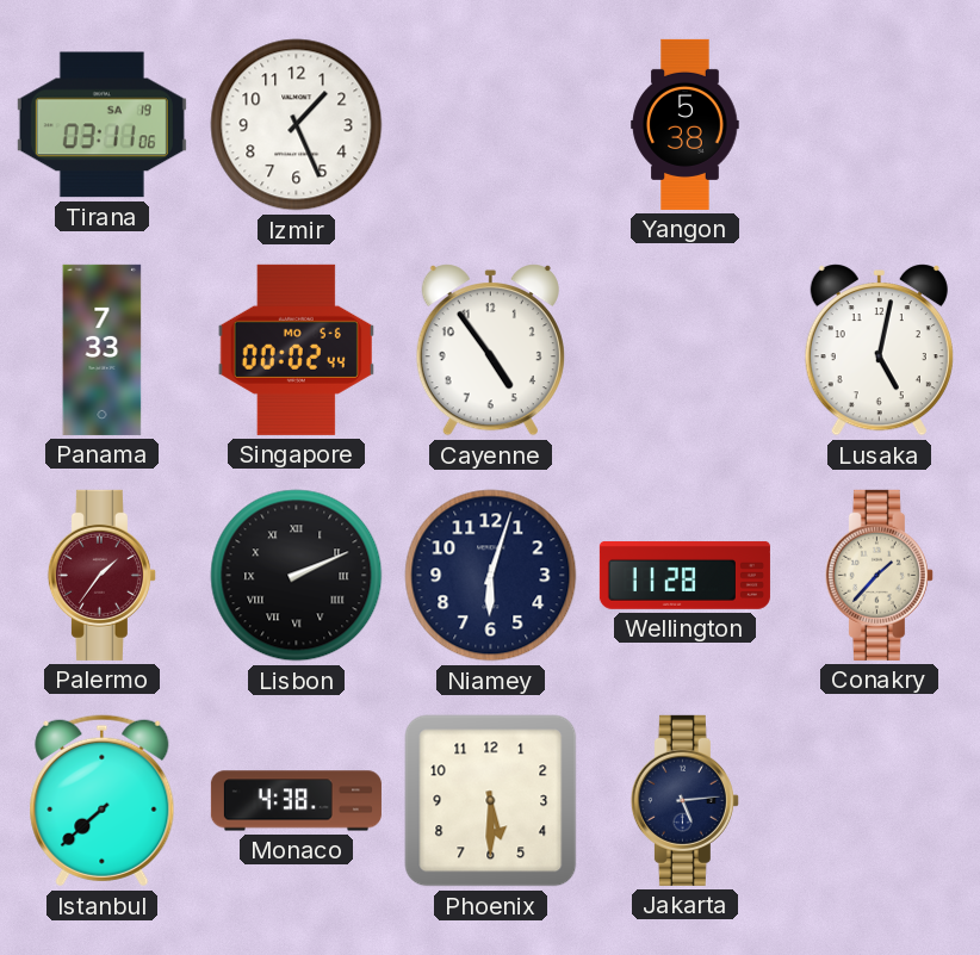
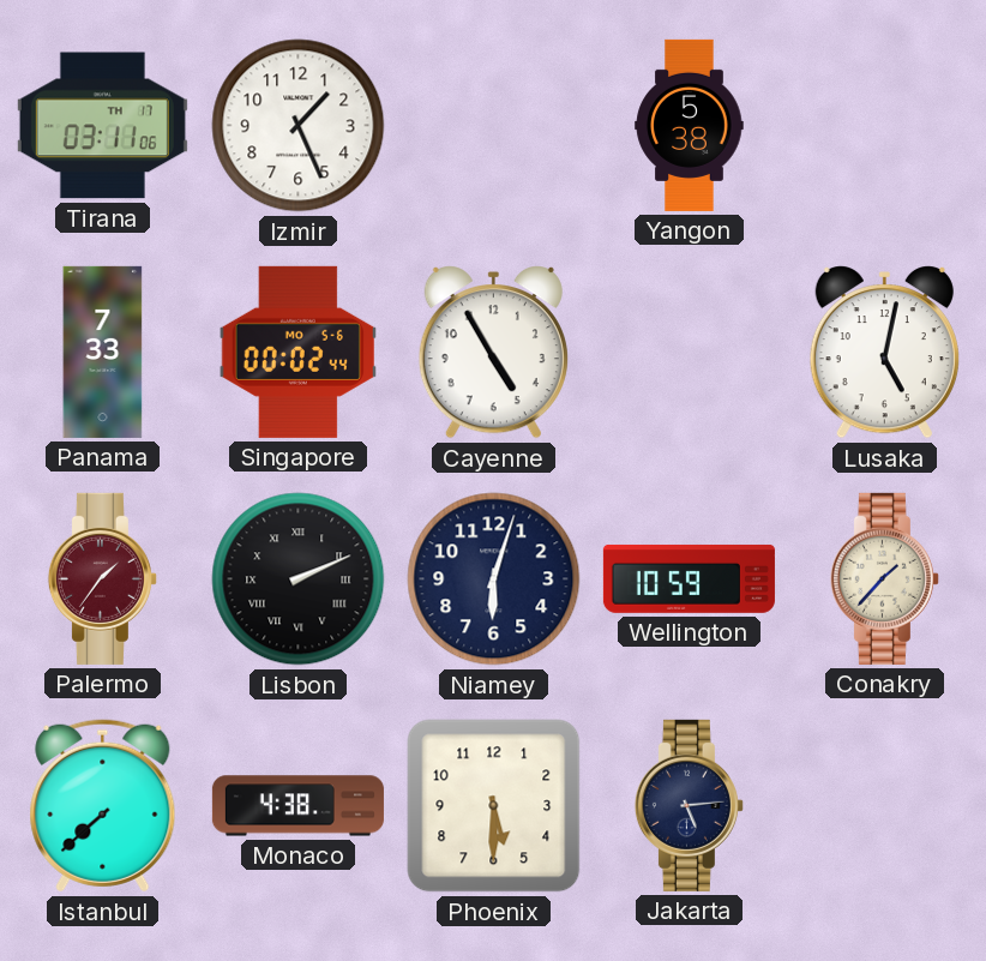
Tirana date: SA 19 -> TH 17 (102, 126)
Cayenne: 4:54 -> 4:55 (493, 353)
Wellington: 11:28 -> 10:59 (689, 578)
